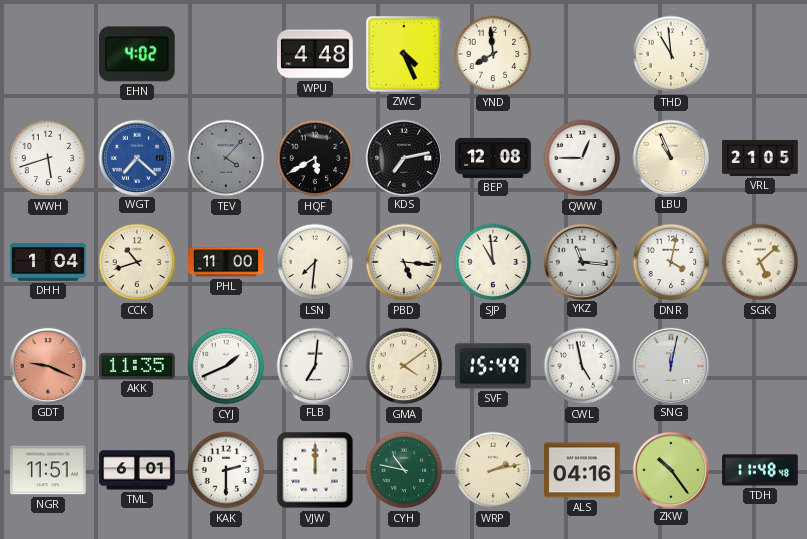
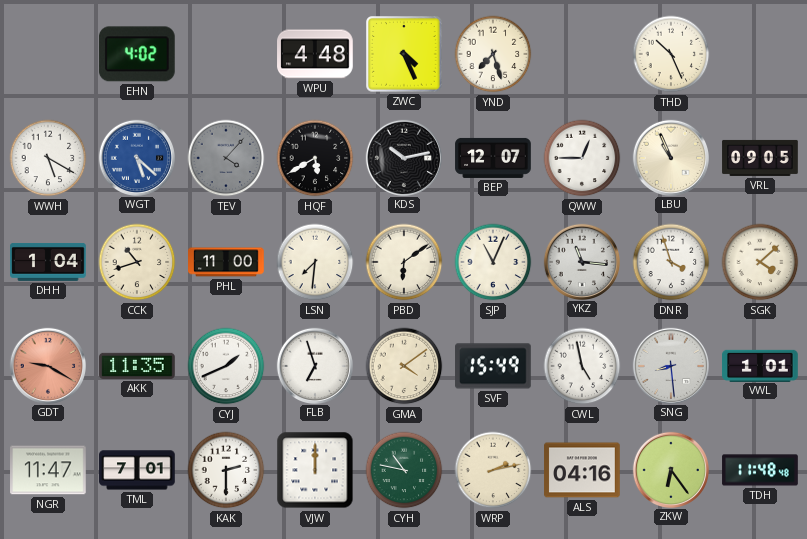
YND: 7:59 -> 7:27 (493, 54)
THD: 10:59 -> 10:26 (671, 54)
WWH: 5:42 -> 5:20 (48, 158)
WGT: 7:22 -> 5:22 (136, 157)
KDS: 7:13 -> 10:13 (403, 157)
BEP: 12:08 -> 12:07 (493, 158)
VRL: 21:05 -> 09:05 (760, 158)
PBD: 5:16 -> 6:09 (404, 262)
SJP: 10:59 -> 11:04 (493, 262)
DNR: 4:02 -> 3:57 (671, 262)
SGK: 5:08 -> 4:08 (760, 262)
GDT: 9:19 -> 9:20 (47, 365)
FLB: 7:01 -> 6:57 (314, 365)
SNG: 12:02 -> 8:29 (670, 365)
VWL: none -> 1:01 (760, 365)
NGR: 11:51 -> 11:47 (48, 470)
TML: 6:01 -> 7:01 (137, 470)
ZKW: 10:24 -> 6:24 (670, 469)
